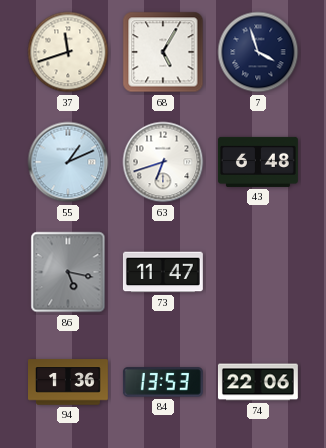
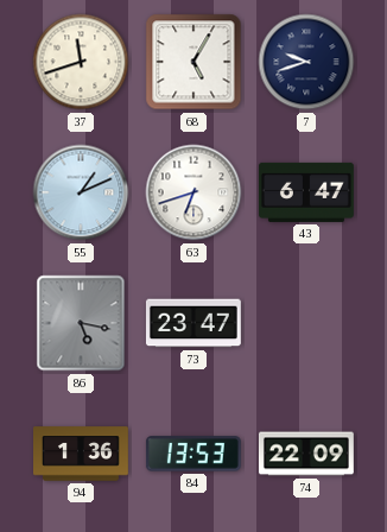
7: 3:57 -> 9:42 (306, 62)
43: 6:48 -> 6:47 (306, 192)
73: 11:47 -> 23:47 (193, 323)
74: 22:06 -> 22:09 (306, 454)
